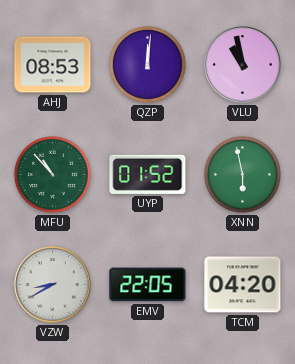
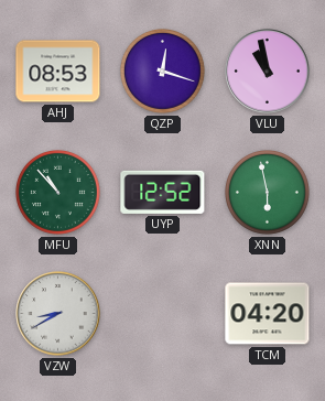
QZP: 12:01 -> 12:18 (163, 72)
UYP: 01:52 -> 12:52 (163, 192)
EMV: 22:05 -> none (148, 285)
